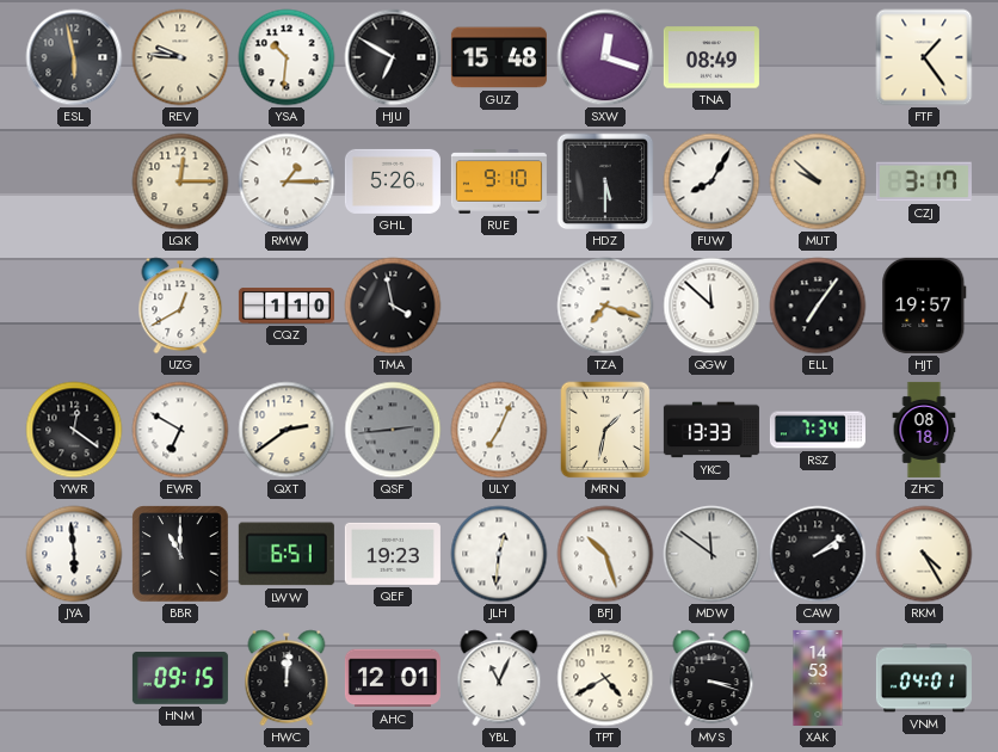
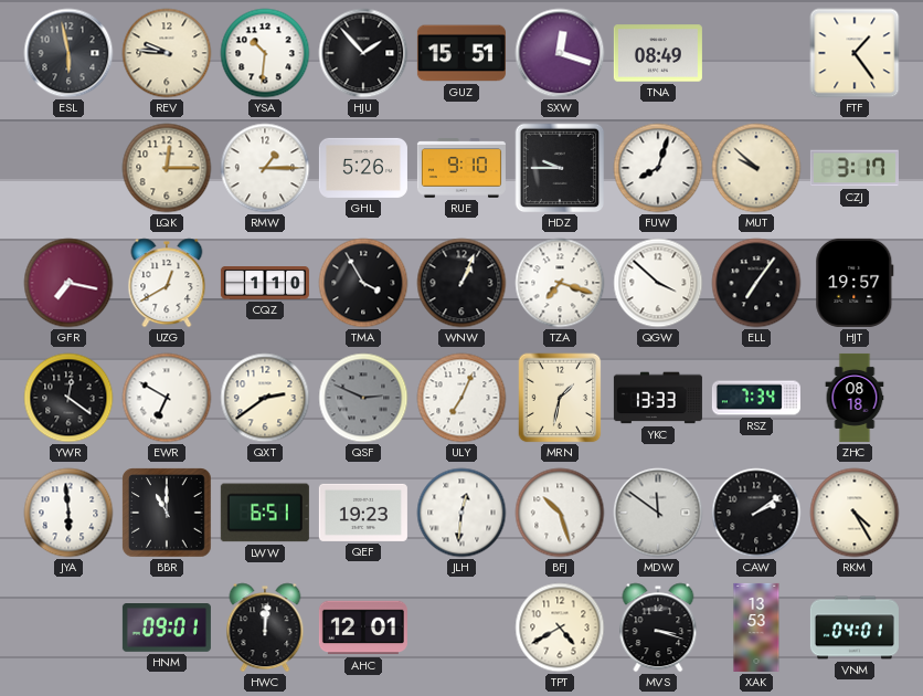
HJU: 6:50 -> 1:53 (363, 53)
GUZ: 15:48 -> 15:51 (462, 53)
HDZ: 5:30 -> 9:45 (560, 168)
FUW: 8:05 -> 8:03 (658, 168)
GFR: none -> 7:17 (68, 283)
TMA: 3:58 -> 3:55 (363, 283)
WNW: none -> 1:04 (462, 283)
QGW: 11:52 -> 3:52 (658, 283)
QSF: 2:44 -> 2:49 (363, 398)
HNM: 09:15 -> 09:01 (167, 629)
YBL: 11:04 -> none (499, 678)
XAK: 14:53 -> 13:53 (756, 628)
